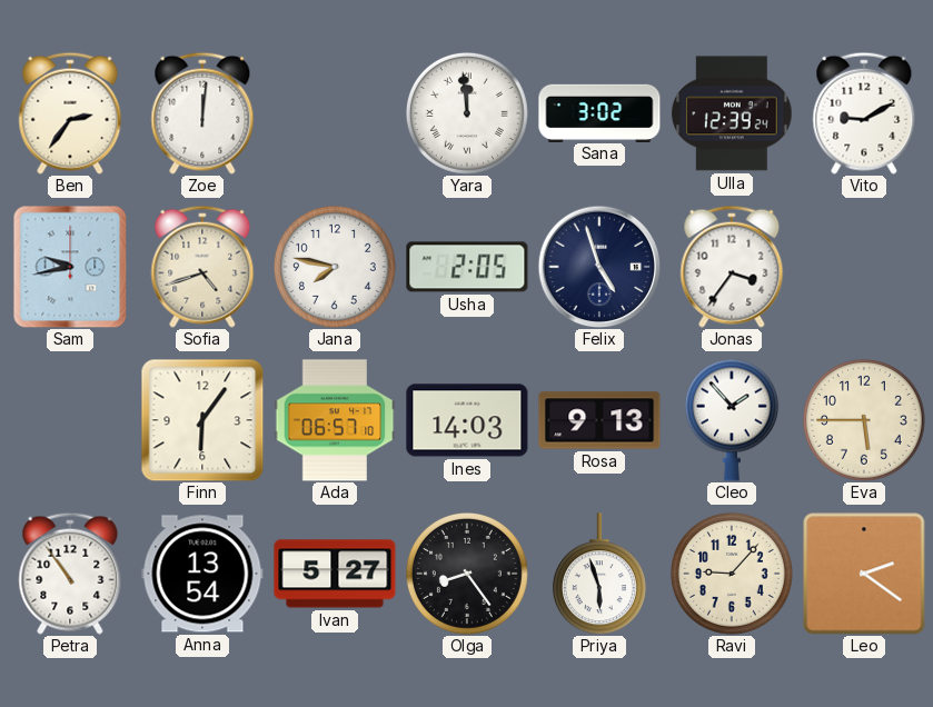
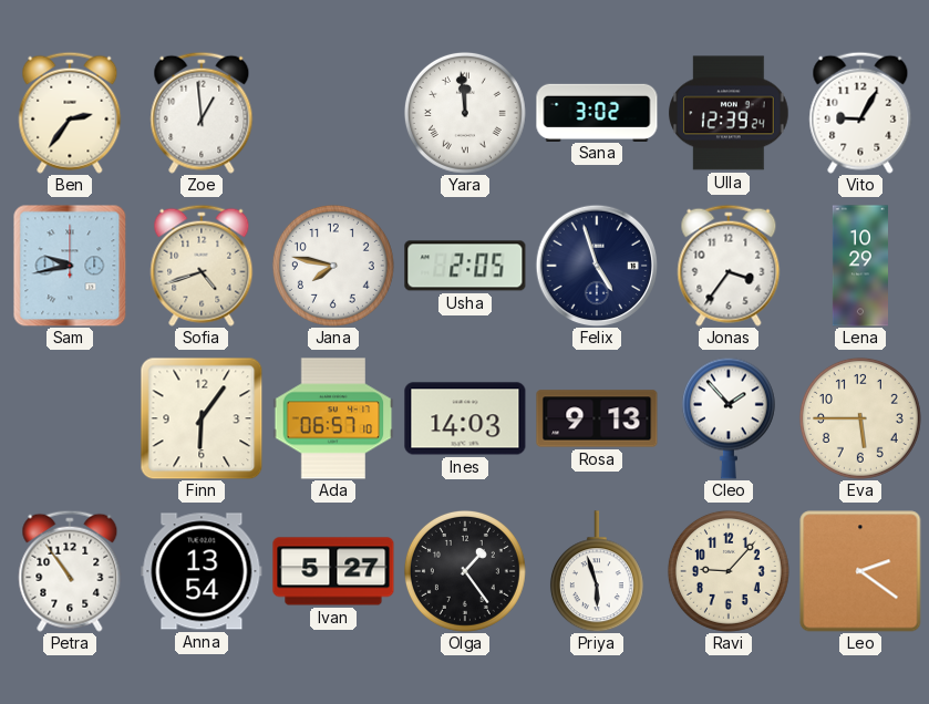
Zoe: 12:01 -> 12:59 (202, 113)
Vito: 9:10 -> 9:05 (860, 113)
Lena: none -> 10:29 (860, 266)
Olga: 8:24 -> 1:24 (465, 571)
